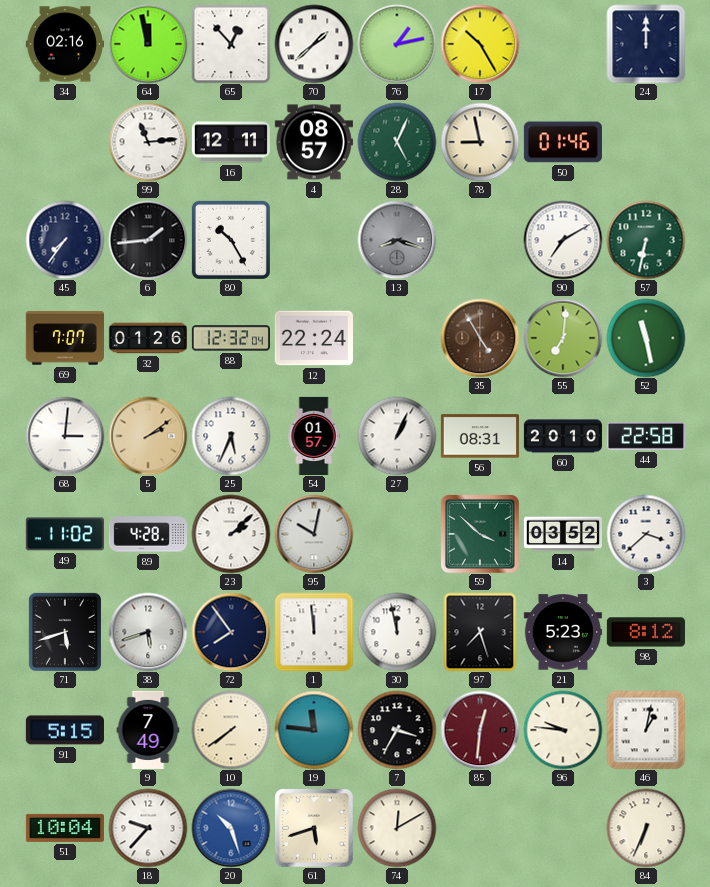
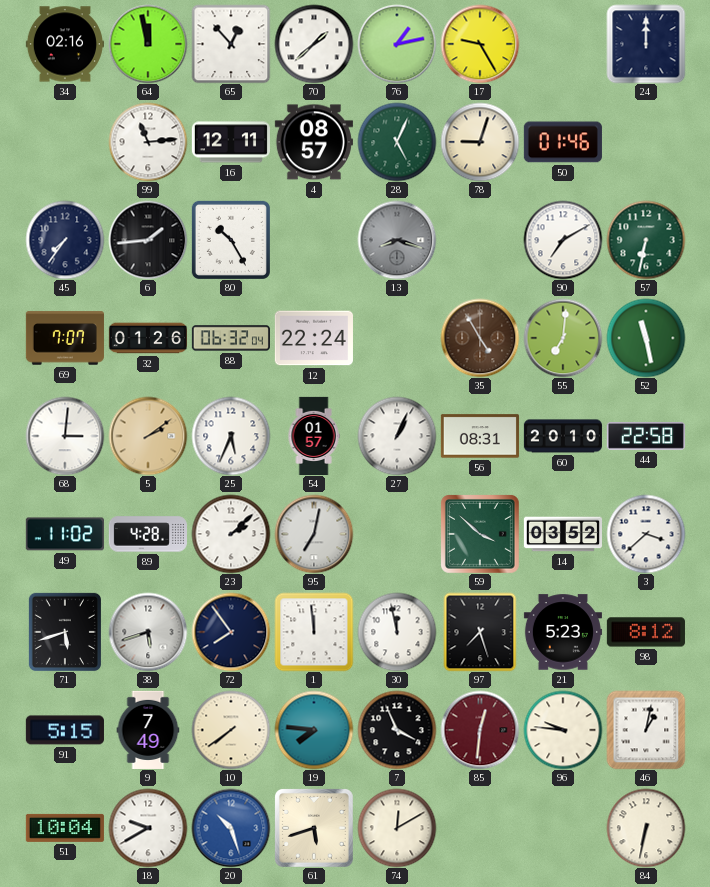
17: 10:25 -> 9:25 (480, 44)
78: 8:58 -> 9:03 (480, 142)
88: 12:32 -> 06:32 (231, 338)
95: 10:02 -> 7:02 (314, 534)
19: 11:46 -> 7:46 (314, 730)
7: 3:35 -> 3:56 (397, 730)
18: 9:37 -> 9:40 (148, 828)
84: 6:34 -> 6:32 (646, 828)
